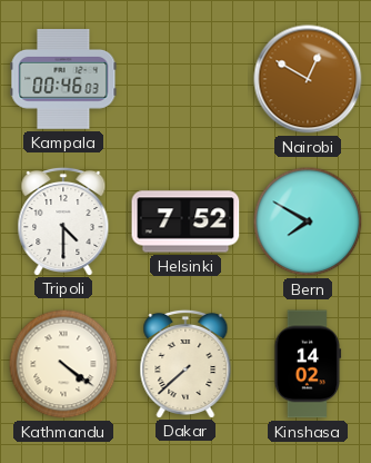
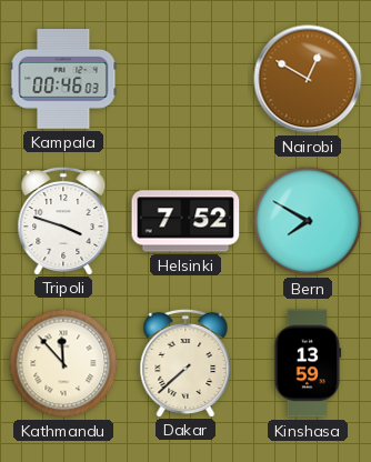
Tripoli: 4:30 -> 3:48 (63, 220)
Kathmandu: 4:21 -> 11:53 (63, 363)
Kinshasa: 14:02 -> 13:59 (308, 363)
